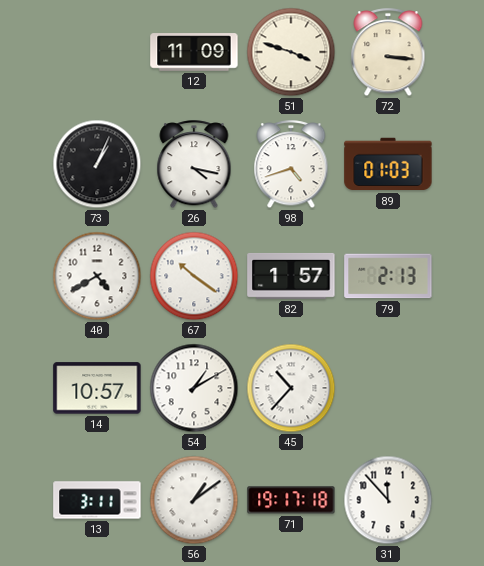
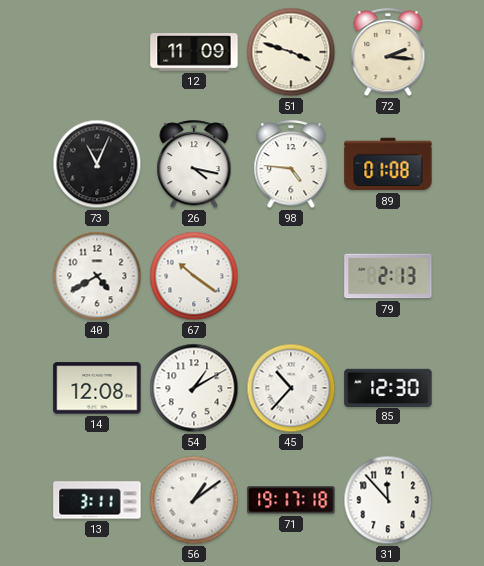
72: 3:16 -> 2:16 (388, 53)
73: 1:04 -> 11:04 (97, 164)
98: 4:42 -> 4:46 (291, 165)
89: 01:03 -> 01:08 (388, 164)
82: 1:57 -> none (291, 276)
14: 10:57 -> 12:08 (97, 388)
85: none -> 12:30 (388, 387)
